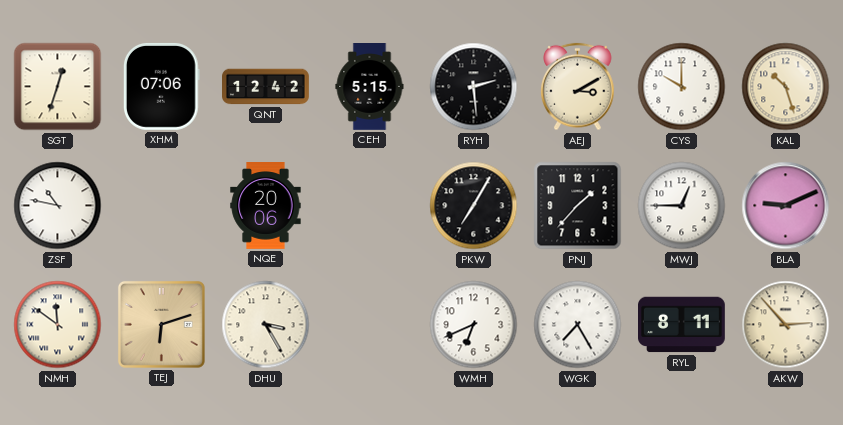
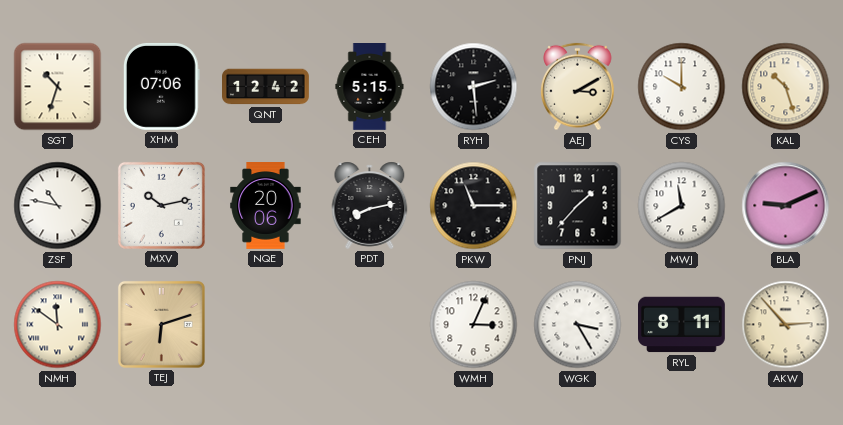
SGT: 12:33 -> 10:33 (58, 87)
MXV: none -> 10:13 (161, 205)
PDT: none -> 8:13 (370, 205)
PKW: 7:05 -> 11:15 (474, 206)
MWJ: 12:45 -> 11:40 (682, 206)
DHU: 3:25 -> none (266, 325)
WMH: 6:41 -> 3:04 (474, 325)
WGK: 7:25 -> 3:25 (578, 325)
